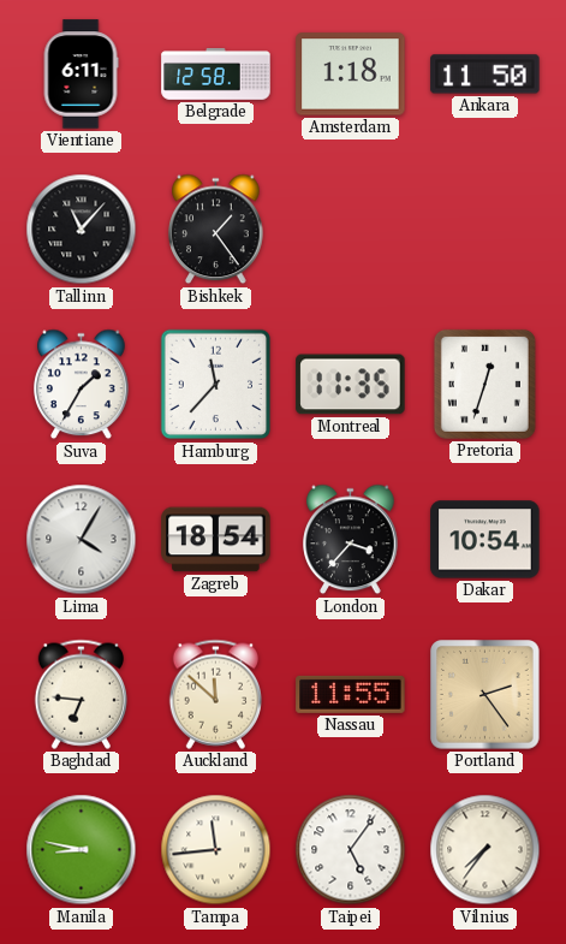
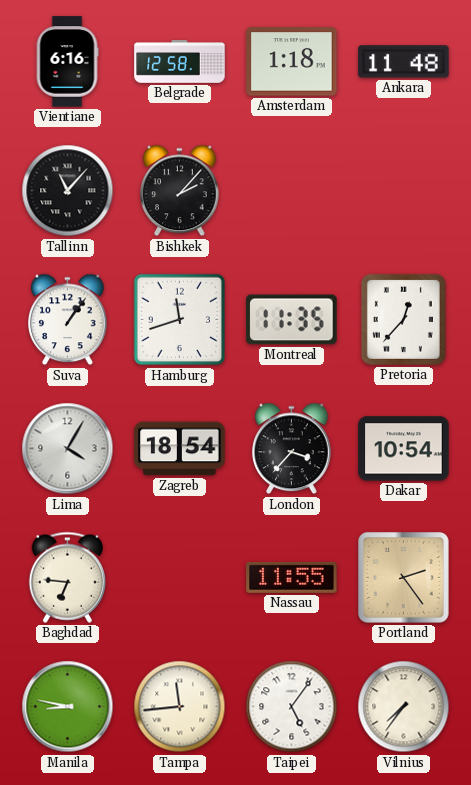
Vientiane: 6:11 -> 6:16 (67, 62)
Ankara: 11:50 -> 11:48 (404, 62)
Bishkek: 1:24 -> 2:07 (180, 191)
Suva: 1:35 -> 1:06 (68, 320)
Hamburg: 11:37 -> 11:42 (180, 320)
Pretoria: 12:33 -> 12:37 (403, 319)
Auckland: 11:52 -> none (215, 694)
